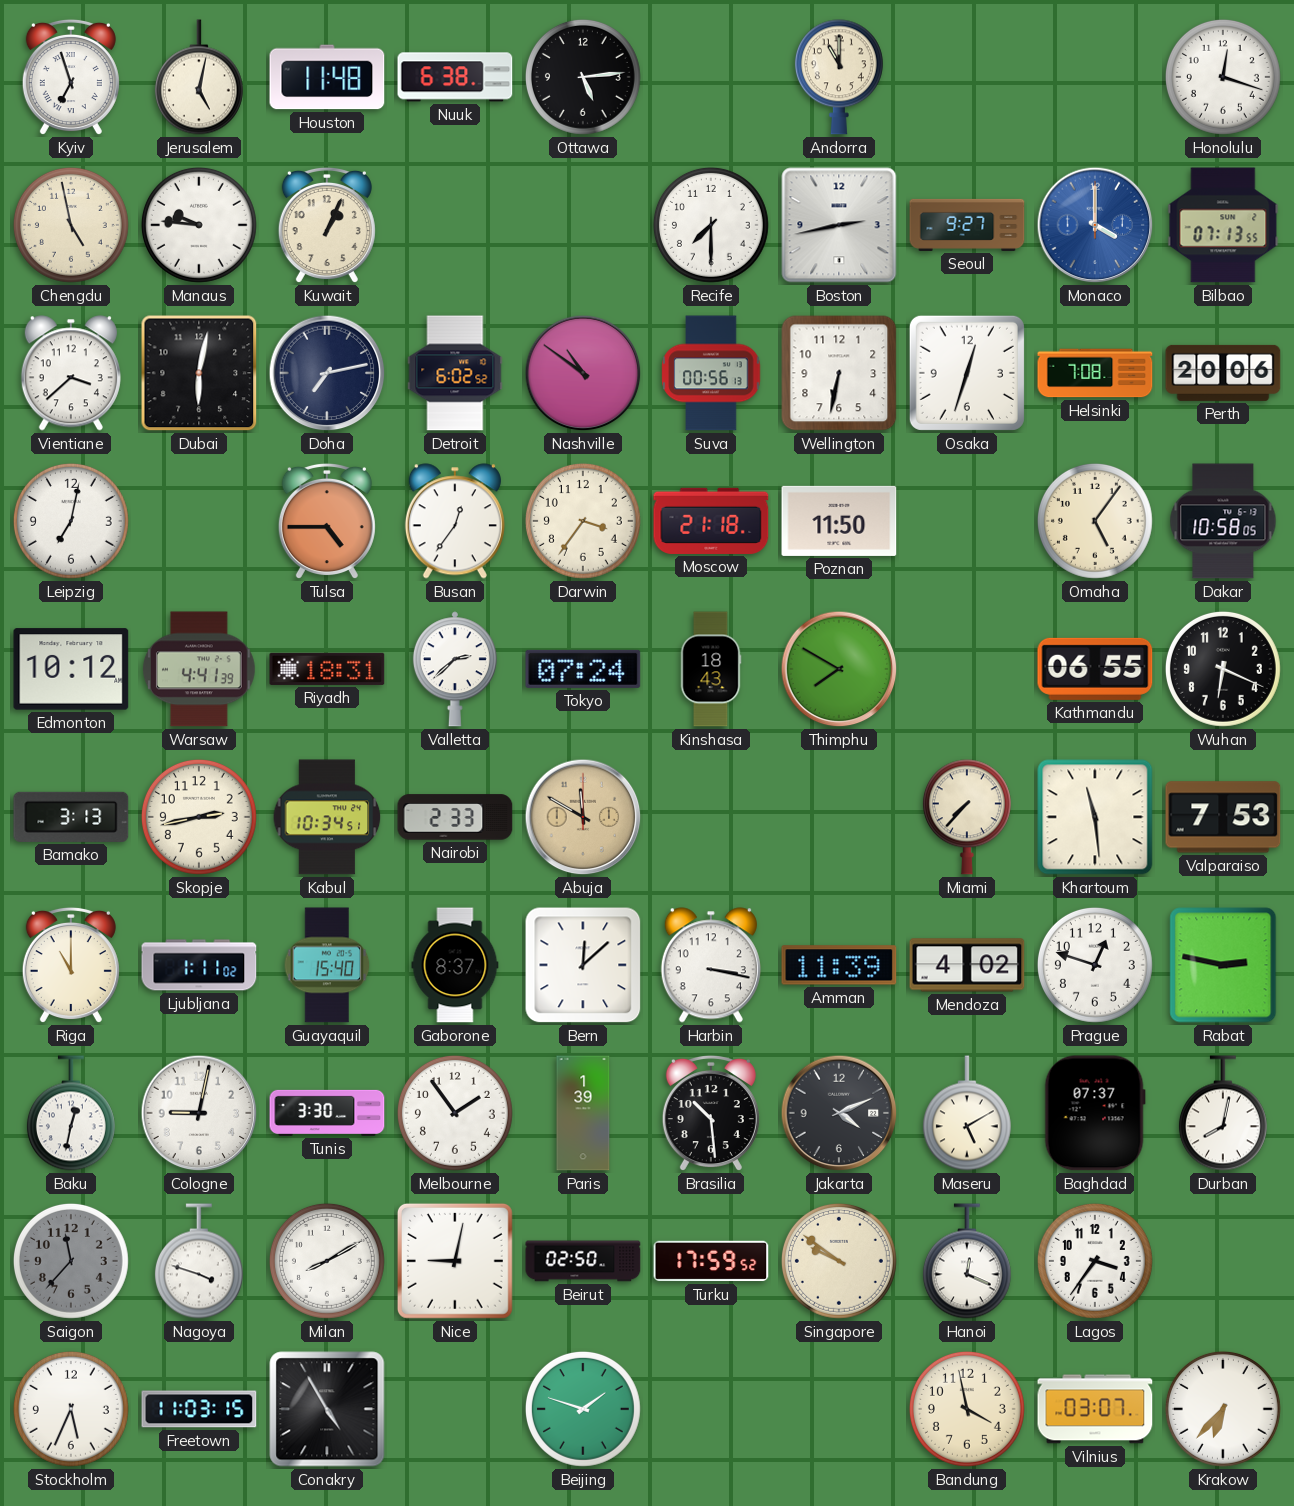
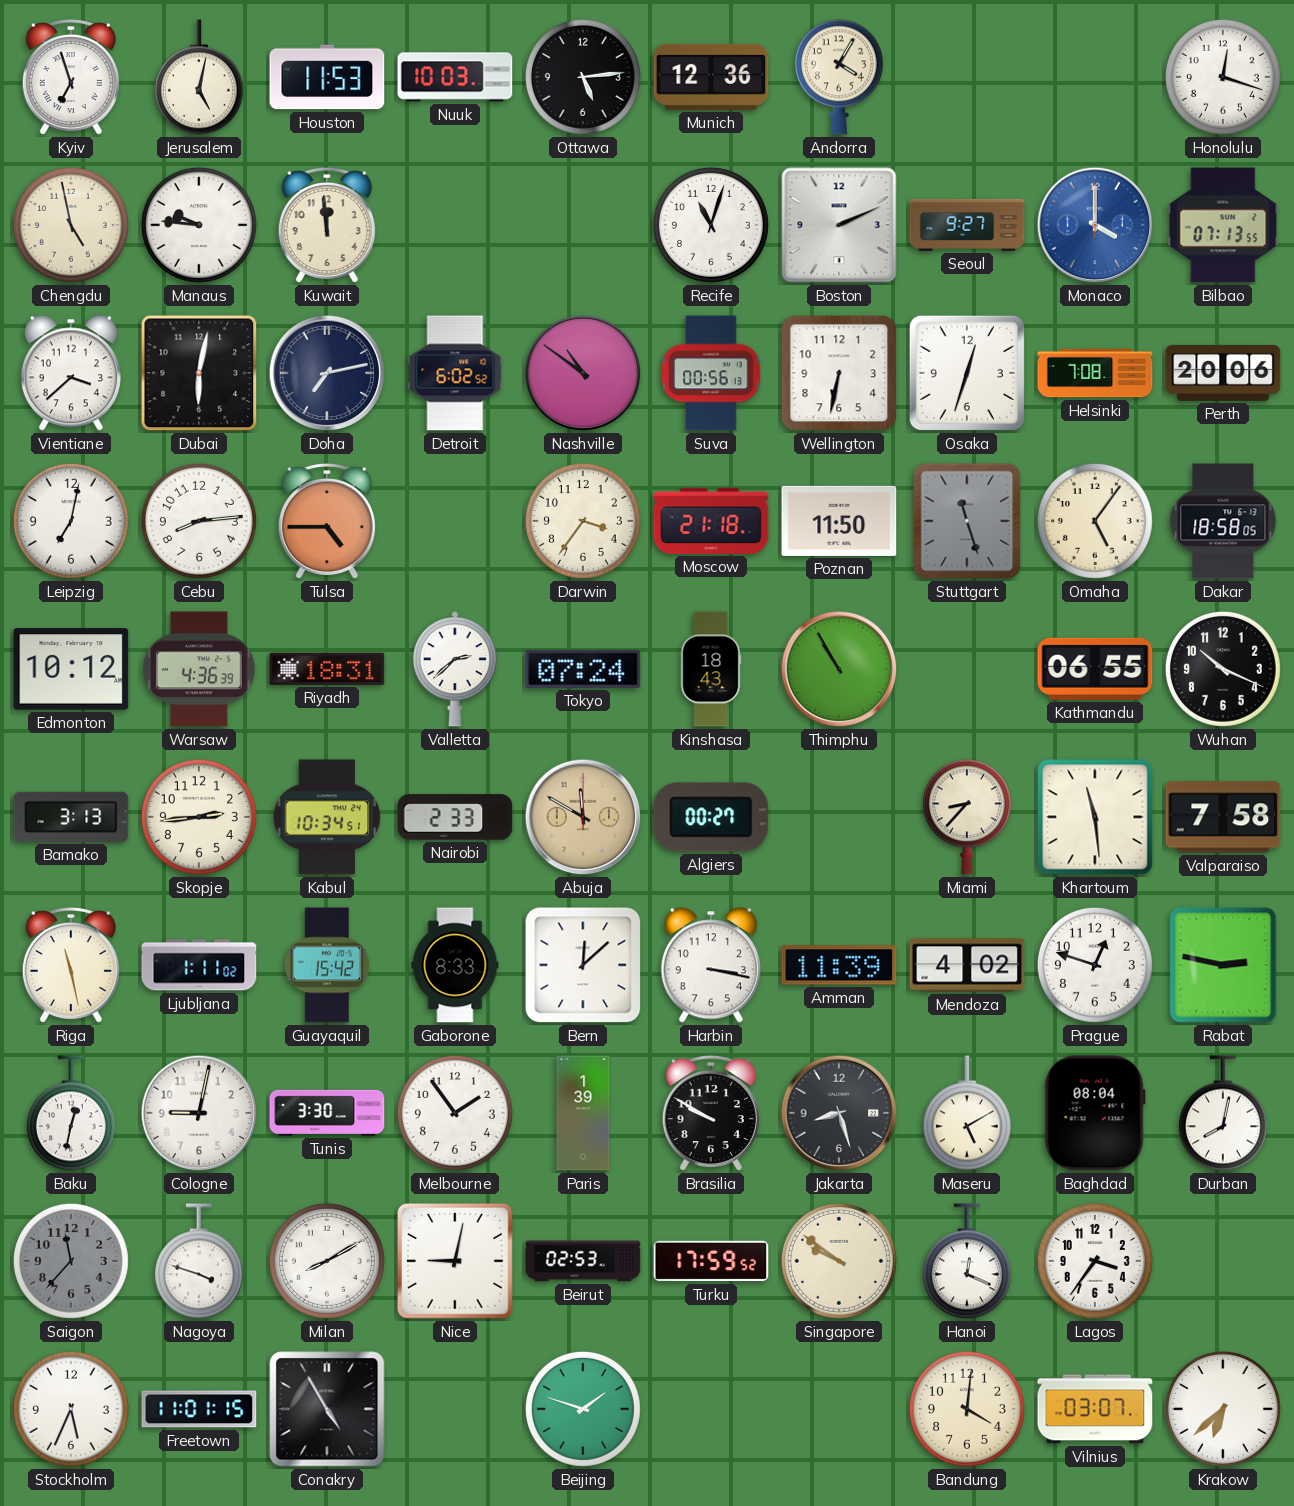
Houston: 11:48 -> 11:53 (327, 77)
Nuuk: 6:38 -> 10:03 (455, 77)
Munich: none -> 12:36 (711, 77)
Andorra: 11:00 -> 4:05 (839, 77)
Kuwait: 1:04 -> 11:59 (327, 225)
Recife: 7:30 -> 11:03 (711, 225)
Boston: 2:43 -> 2:11 (839, 225)
Cebu: none -> 8:14 (199, 521)
Busan: 12:36 -> none (455, 521)
Stuttgart: none -> 11:27 (967, 521)
Dakar: 10:58 -> 18:58 (1223, 521)
Warsaw: 4:41 -> 4:36 (200, 669)
Thimphu: 7:50 -> 10:55 (839, 669)
Wuhan: 6:19 -> 10:19 (1223, 669)
Skopje: 2:43 -> 2:44 (199, 817)
Algiers: none -> 00:27 (711, 817)
Miami: 7:37 -> 8:37 (967, 817)
Valparaiso: 7:53 -> 7:58 (1223, 817)
Riga: 11:00 -> 11:28 (71, 965)
Guayaquil: 15:40 -> 15:42 (327, 965)
Gaborone: 8:37 -> 8:33 (455, 965)
Brasilia: 10:29 -> 9:50 (711, 1113)
Jakarta: 4:11 -> 8:27 (839, 1113)
Baghdad: 07:37 -> 08:04 (1095, 1113)
Beirut: 02:50 -> 02:53 (583, 1261)
Freetown: 11:03 -> 11:01 (199, 1409)
Bandung: 3:58 -> 4:01 (967, 1409)
Krakow: 6:37 -> 6:38 (1223, 1409)
